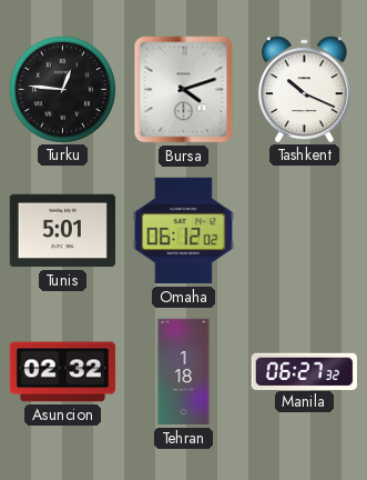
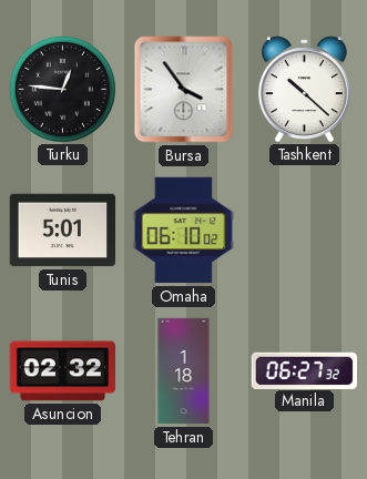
Bursa: 4:12 -> 3:54 (184, 90)
Tashkent: 10:19 -> 10:22 (304, 89)
Omaha: 06:12 -> 06:10 (184, 231)
